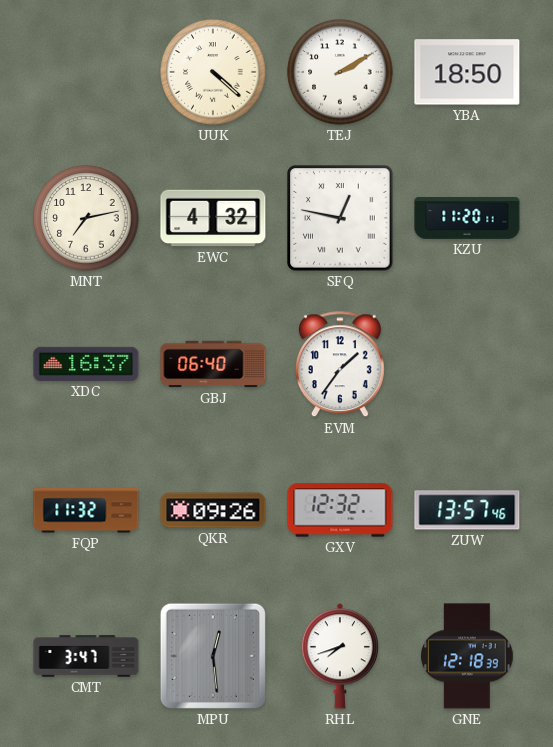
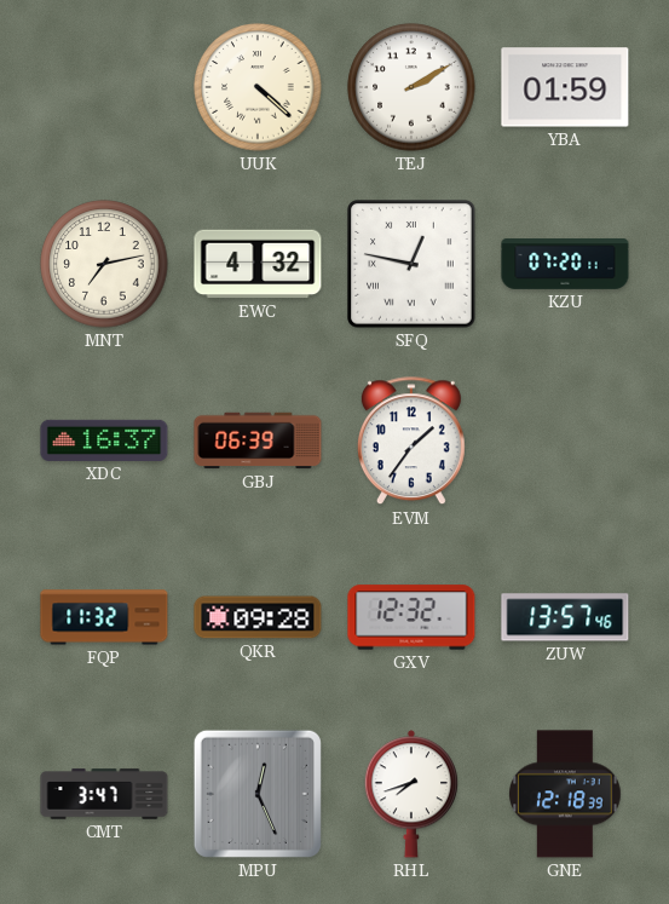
YBA: 18:50 -> 01:59 (565, 87)
KZU: 11:20 -> 07:20 (565, 264)
GBJ: 06:40 -> 06:39 (258, 441)
QKR: 09:26 -> 09:28 (258, 617)
MPU: 12:29 -> 12:26 (258, 794)
